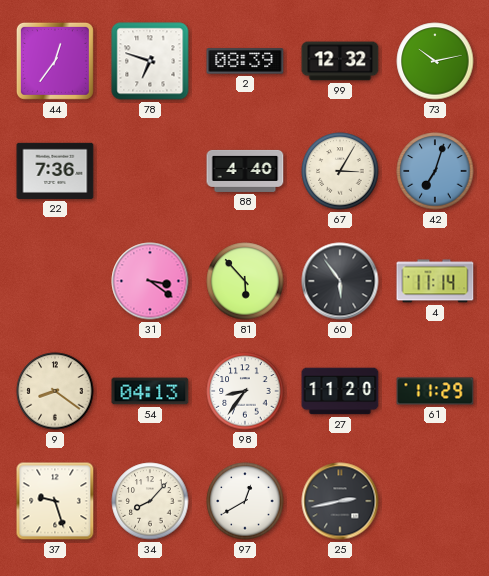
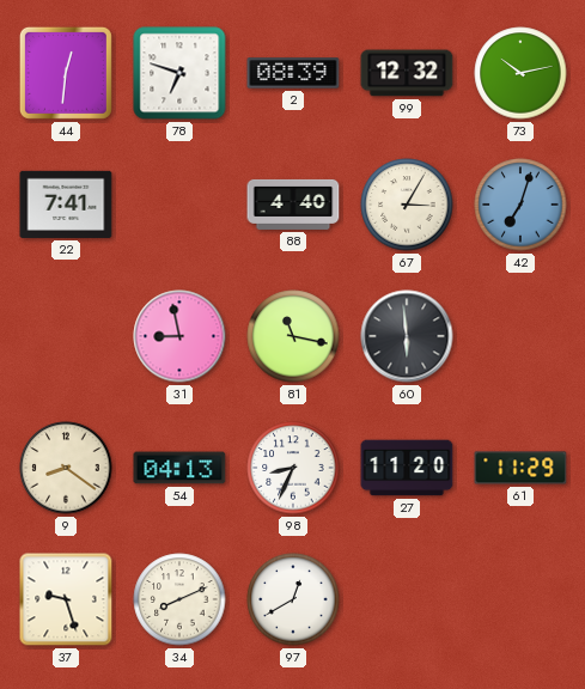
44: 12:36 -> 12:31 (66, 73)
22: 7:36 -> 7:41 (66, 205)
31: 3:21 -> 8:58 (179, 336)
81: 5:53 -> 11:17 (293, 336)
60: 5:54 -> 5:59 (407, 336)
4: 11:14 -> none (435, 281)
98: 8:36 -> 8:34 (293, 468)
34: 8:07 -> 8:11 (179, 599)
25: 2:43 -> none (340, 501)
